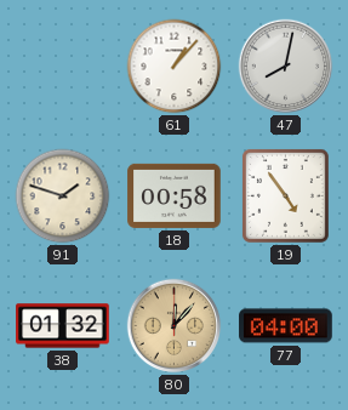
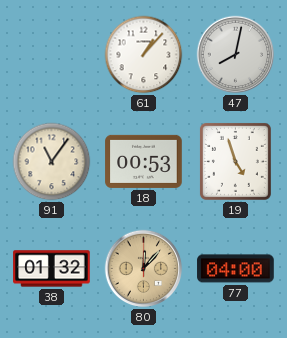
91: 1:48 -> 11:06 (52, 162)
18: 00:58 -> 00:53 (144, 161)
19: 4:54 -> 4:57 (235, 161)
